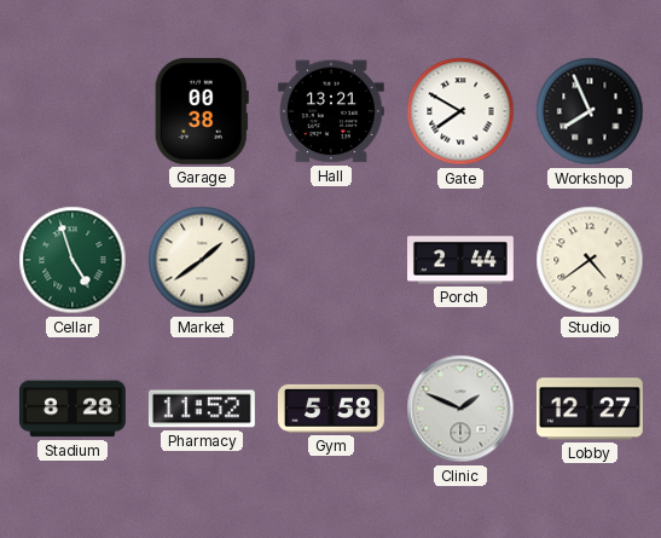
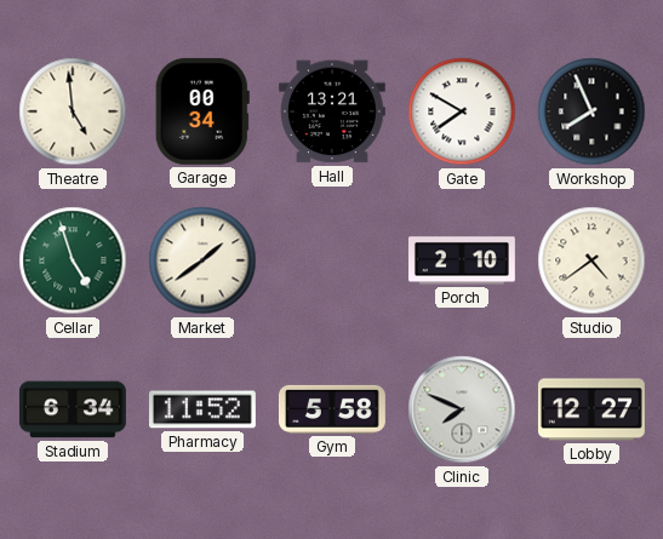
Theatre: none -> 4:59 (73, 111)
Garage: 00:38 -> 00:34 (202, 111)
Porch: 2:44 -> 2:10 (463, 260)
Stadium: 8:28 -> 6:34 (73, 409)
Clinic: 1:49 -> 7:49 (462, 409)
